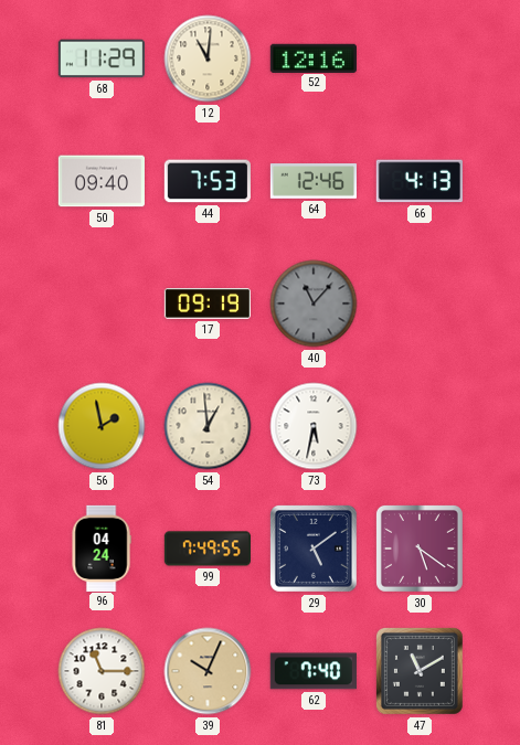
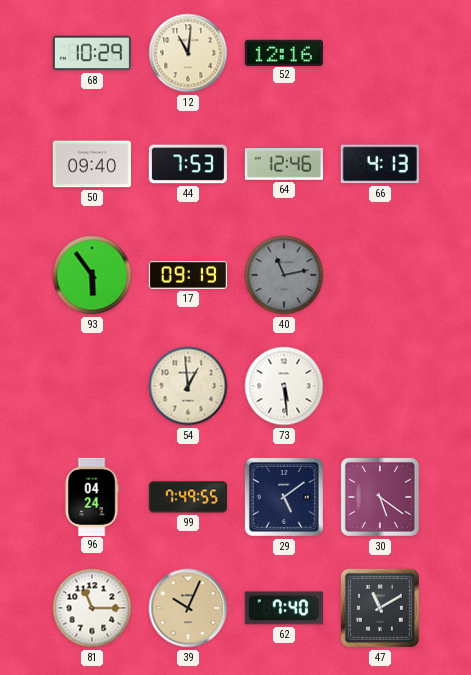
68: 11:29 -> 10:29 (91, 53)
93: none -> 5:54 (92, 275)
40: 11:07 -> 11:13 (284, 275)
56: 1:58 -> none (102, 426)
73: 5:32 -> 5:29 (284, 386)
